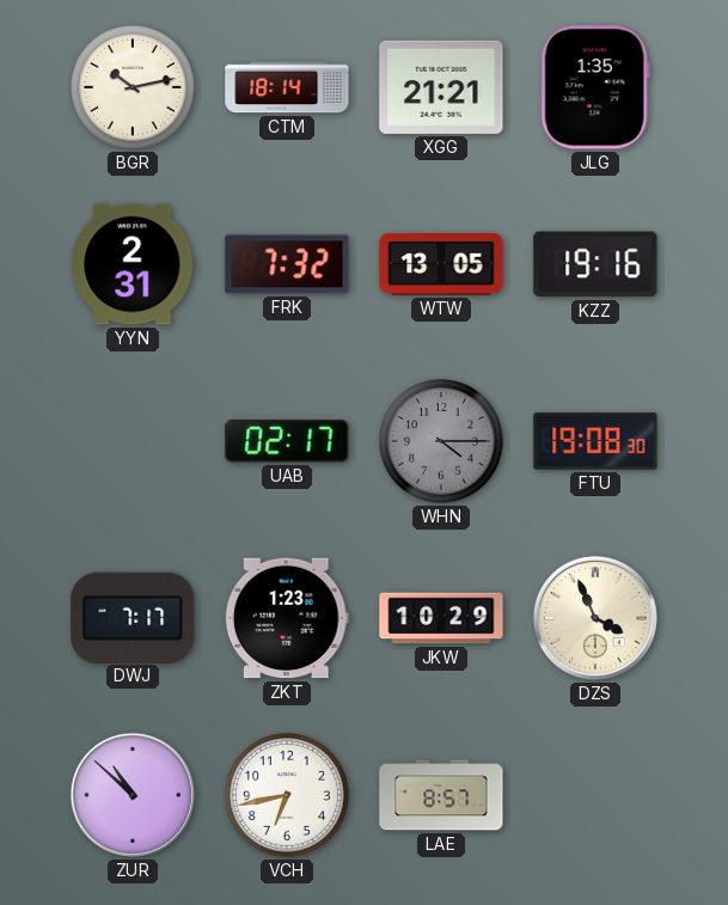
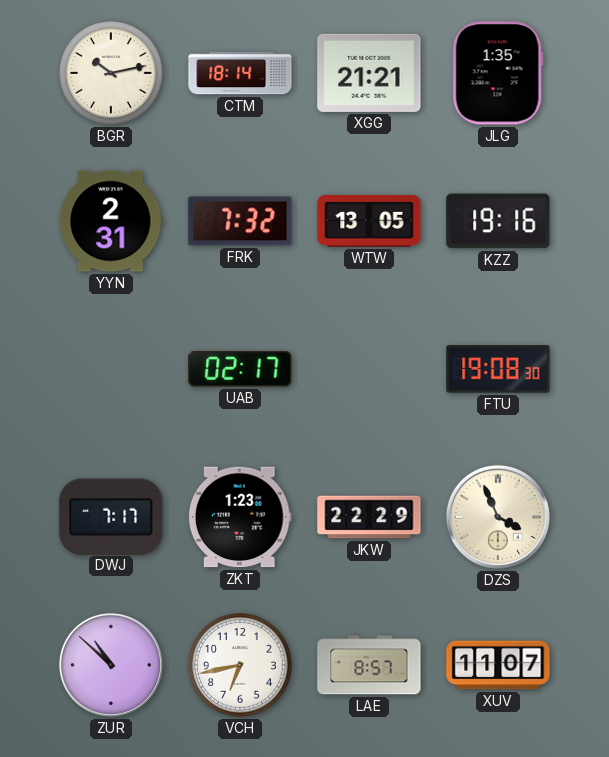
WHN: 4:15 -> none (441, 441)
JKW: 10:29 -> 22:29 (369, 517)
XUV: none -> 11:07 (498, 665)
